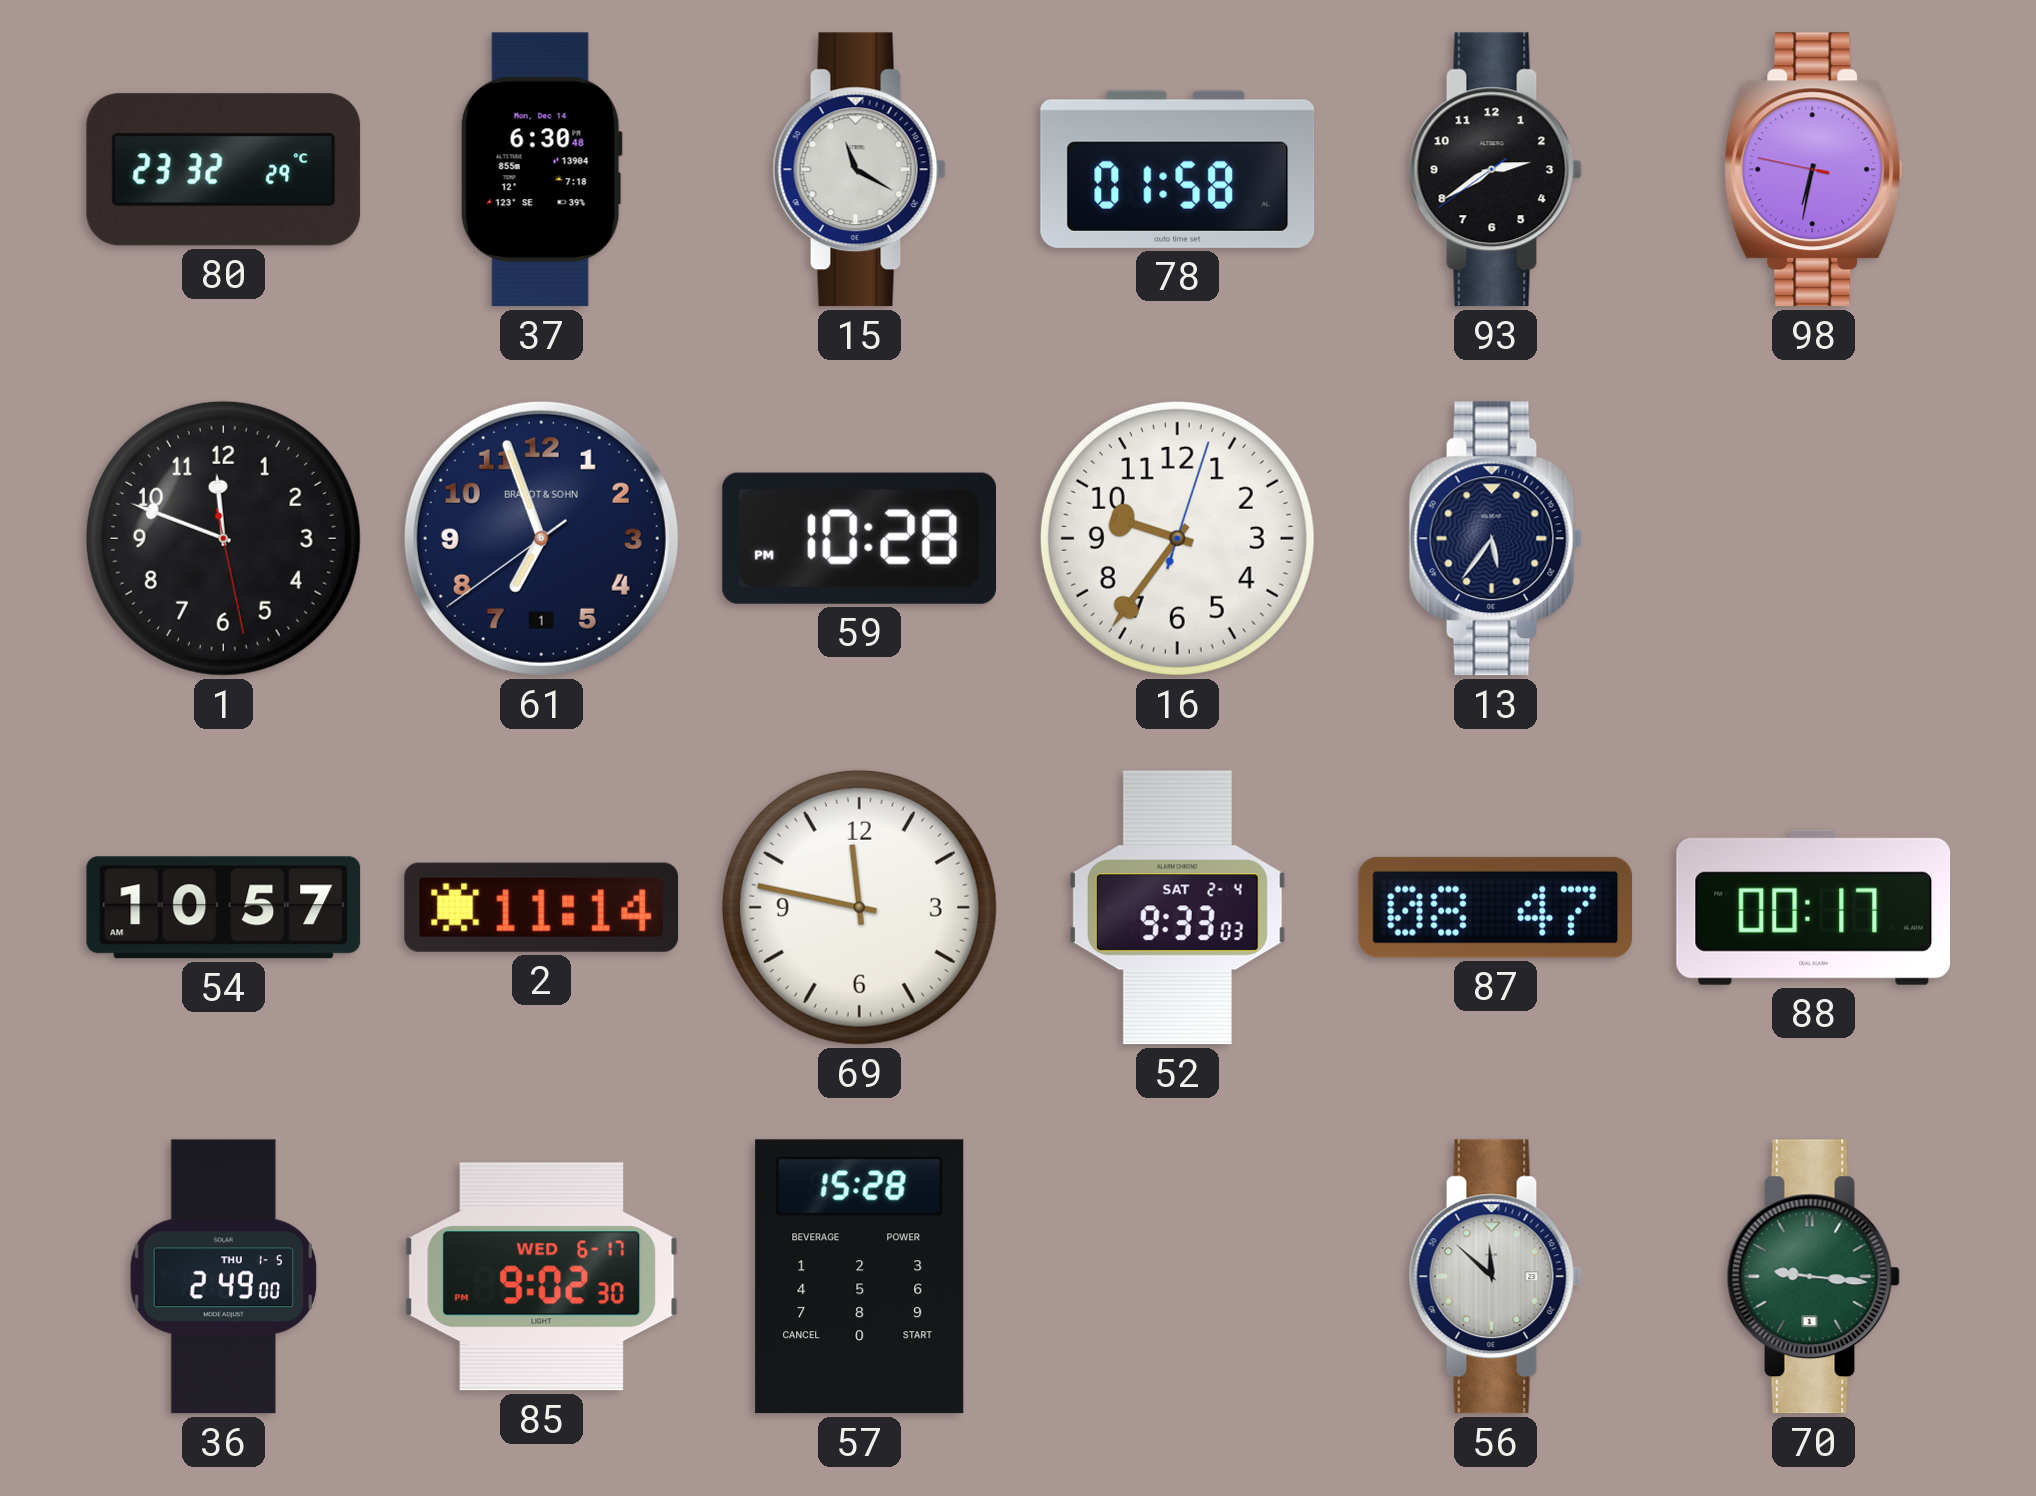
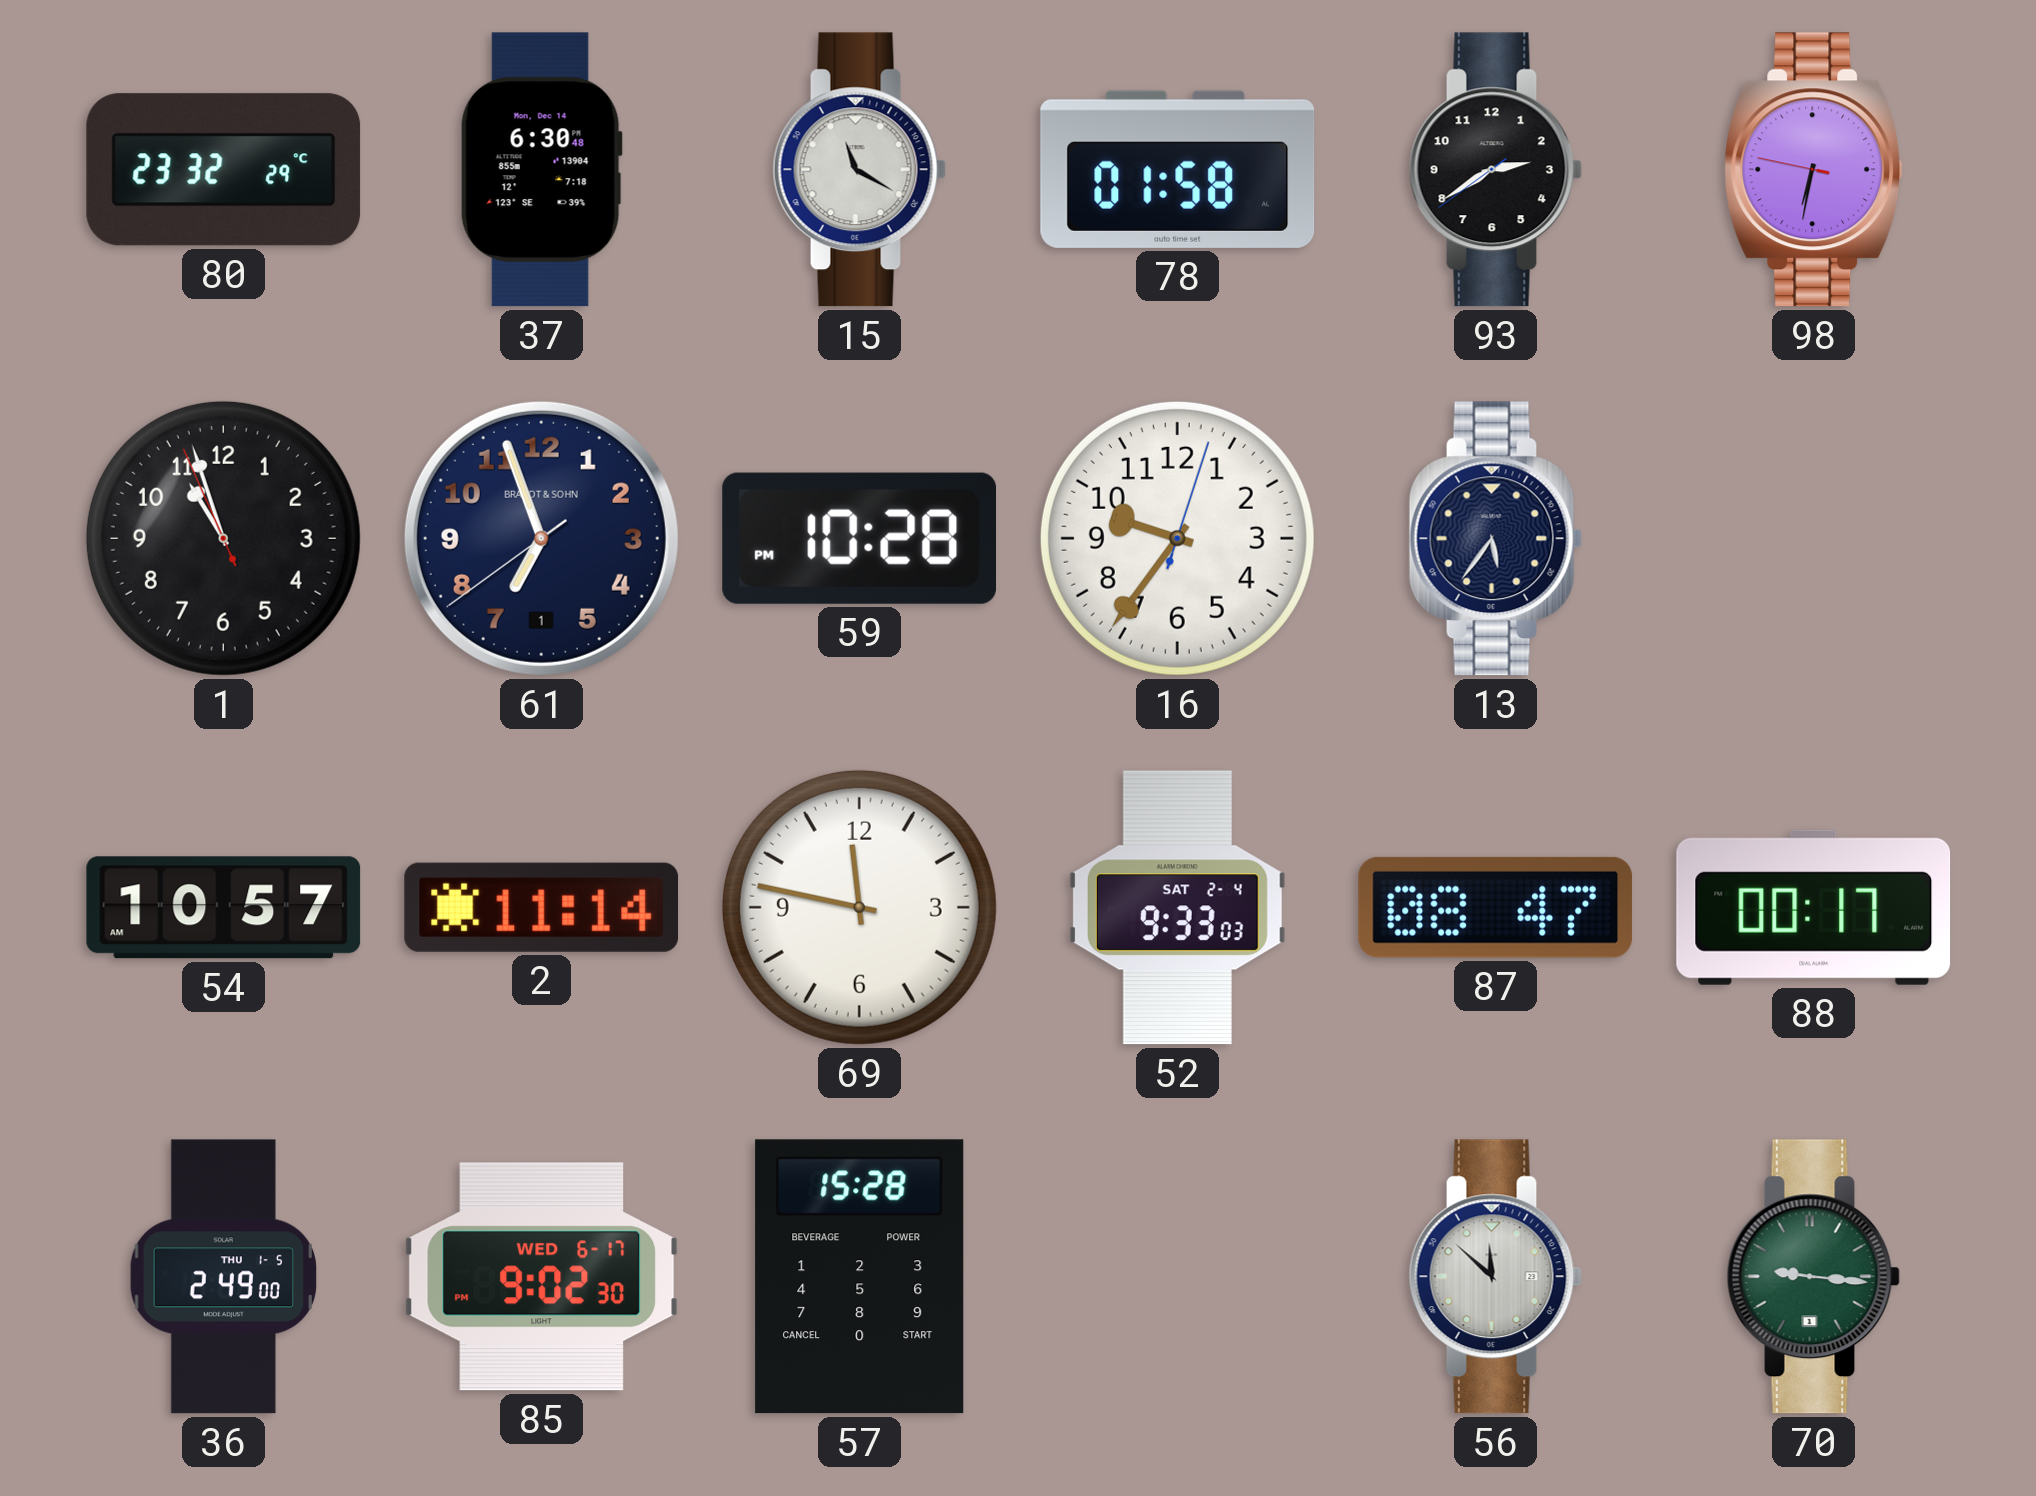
1: 11:48 -> 10:56 (223, 538)
